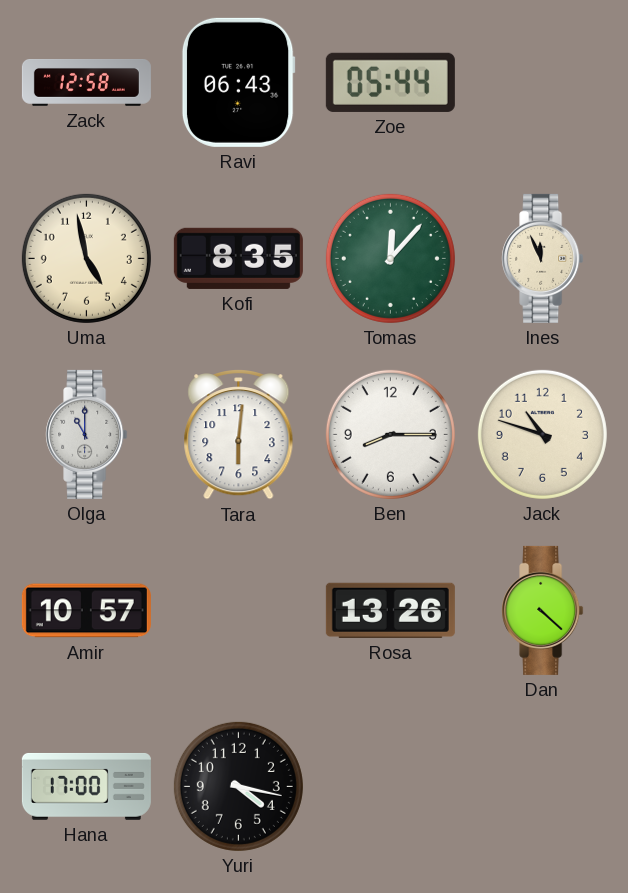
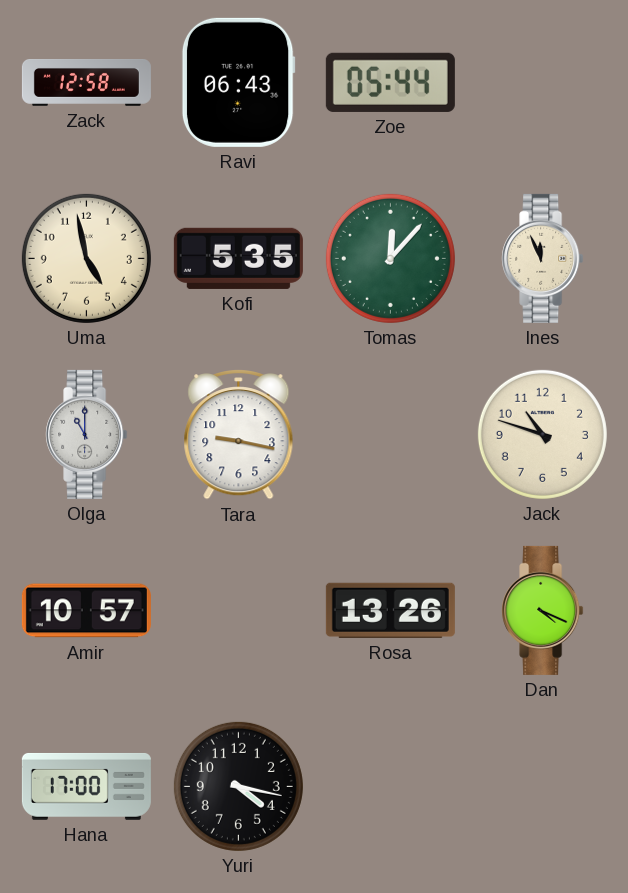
Kofi: 8:35 -> 5:35 (238, 258)
Tara: 6:01 -> 9:17 (239, 435)
Ben: 8:15 -> none (390, 434)
Dan: 4:22 -> 4:19 (543, 610)
